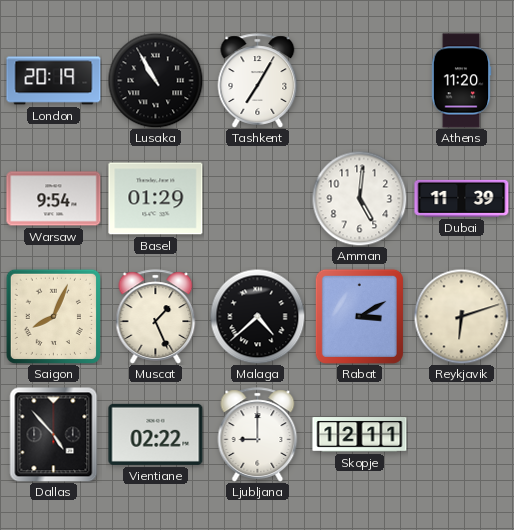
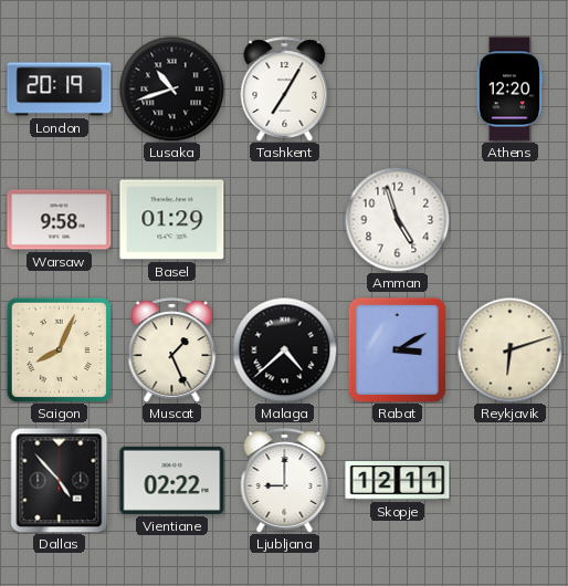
Lusaka: 10:55 -> 10:42 (171, 88)
Athens: 11:20 -> 12:20 (509, 90)
Warsaw: 9:54 -> 9:58 (60, 220)
Amman: 5:01 -> 4:57 (397, 219)
Dubai: 11:39 -> none (462, 198)
